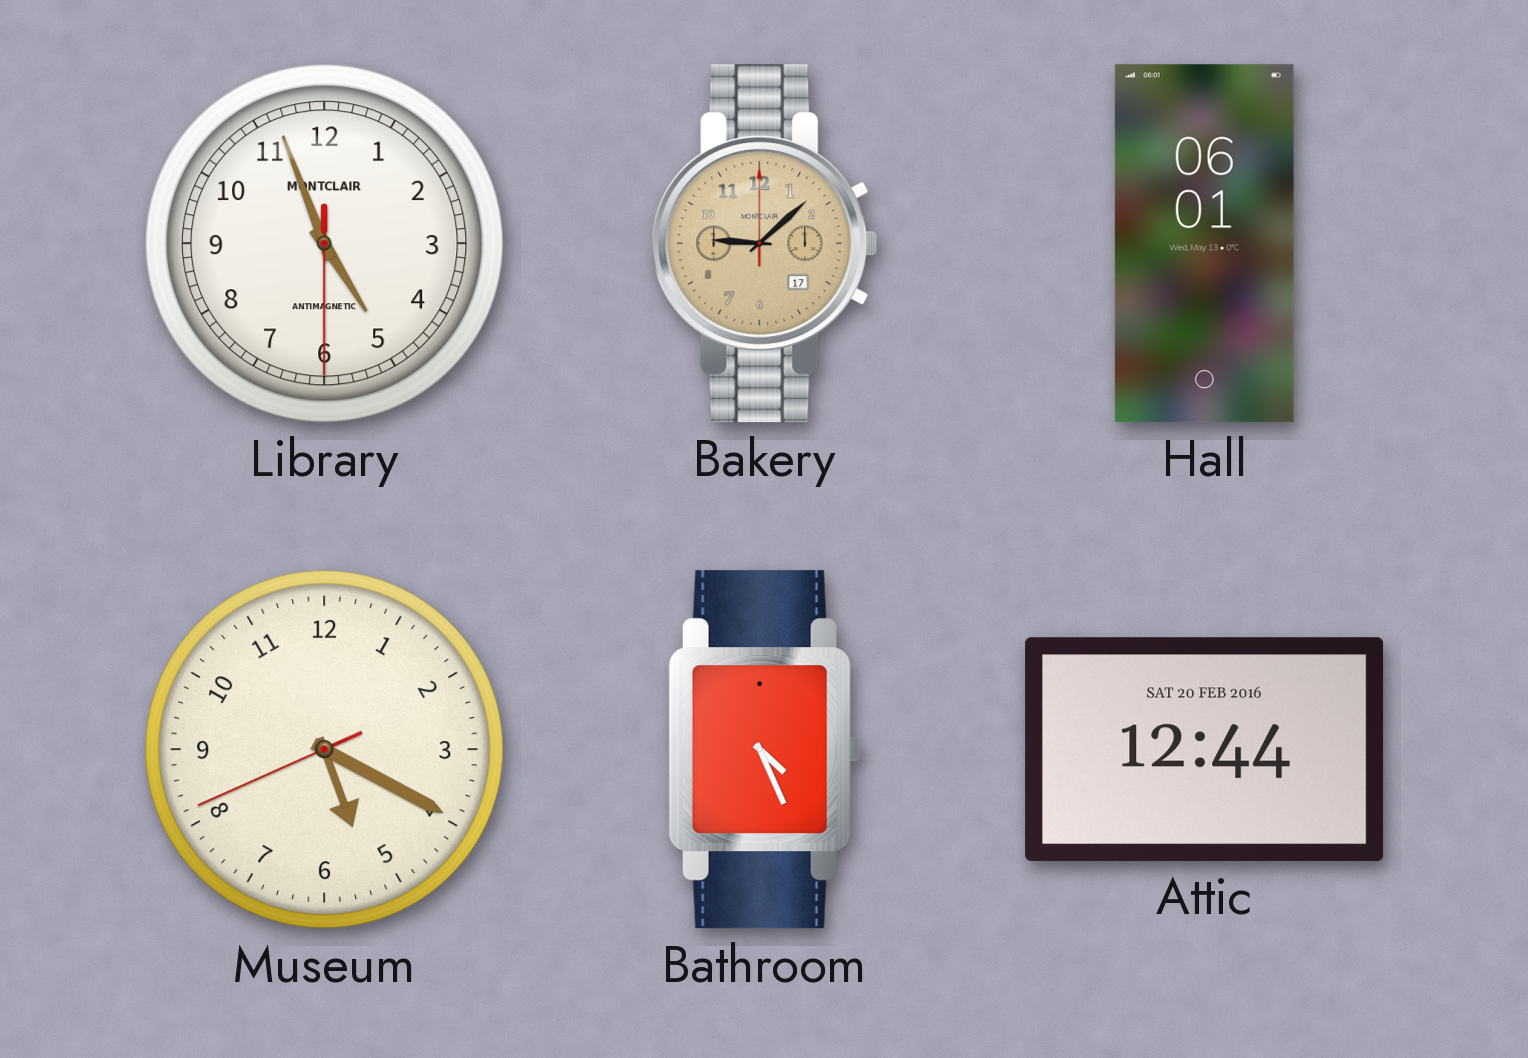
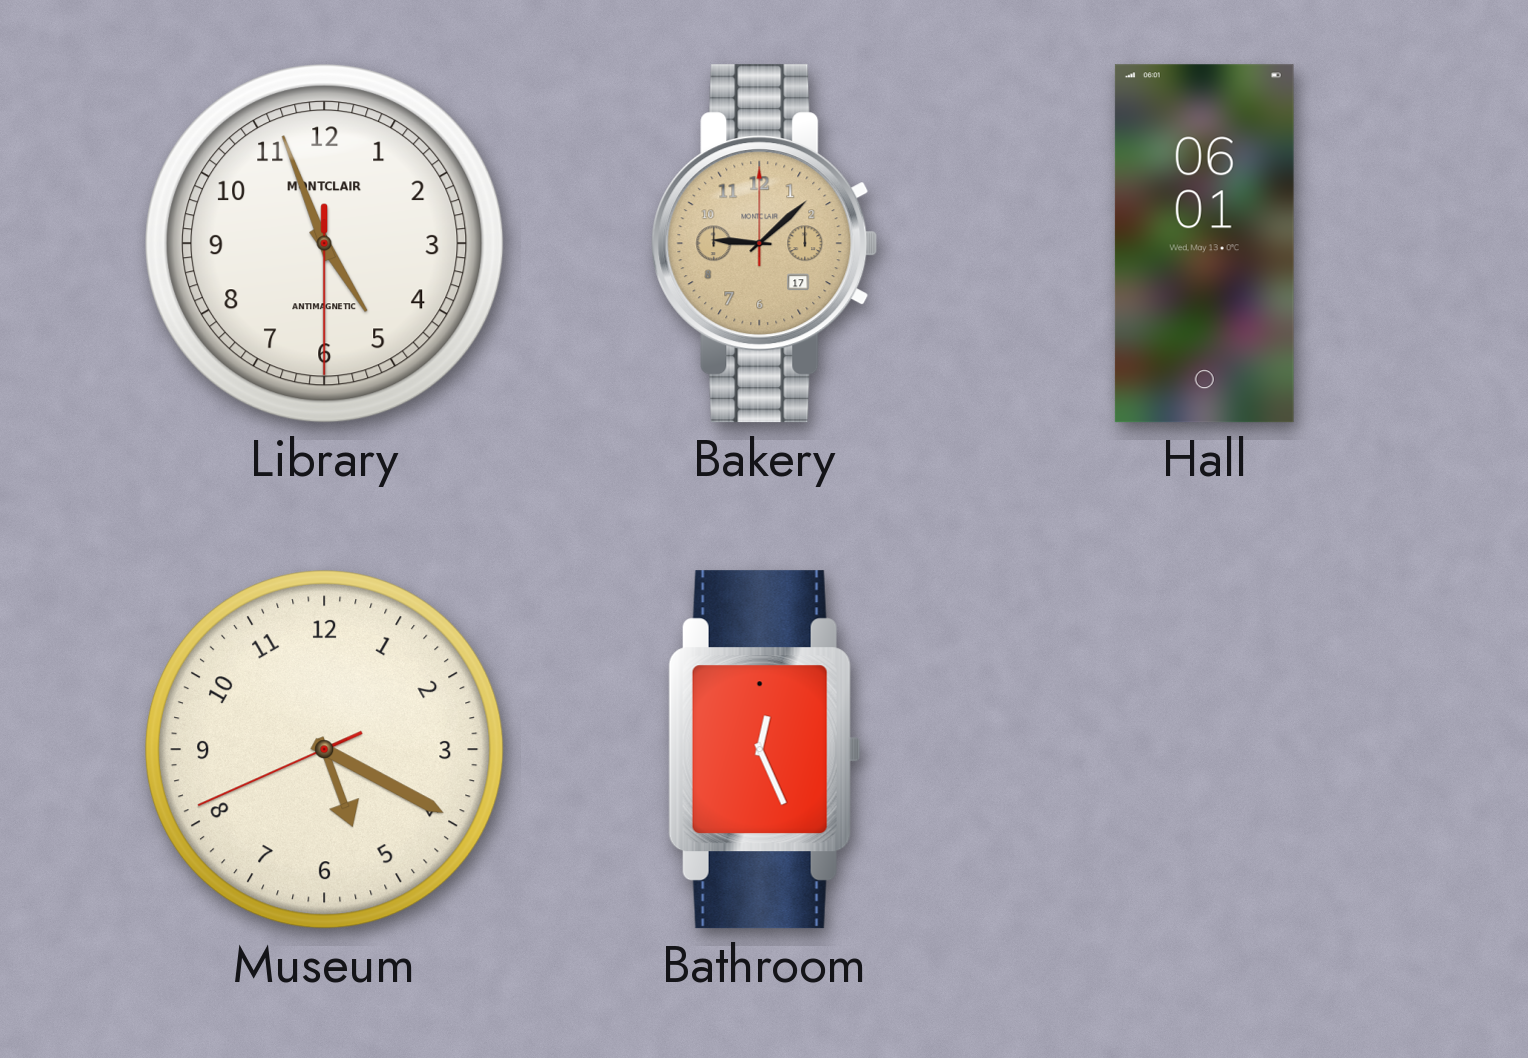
Bathroom: 4:26 -> 12:26 (764, 750)
Attic: 12:44 -> none (1205, 749)
